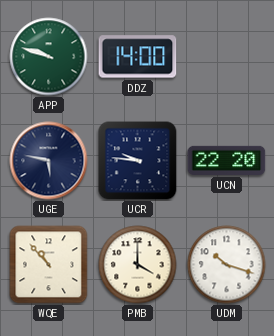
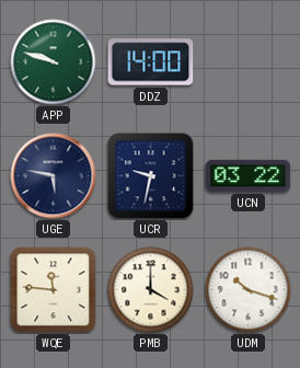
UCR: 9:46 -> 9:32 (151, 176)
UCN: 22:20 -> 03:22 (249, 175)
WQE: 10:53 -> 11:46 (54, 290)
